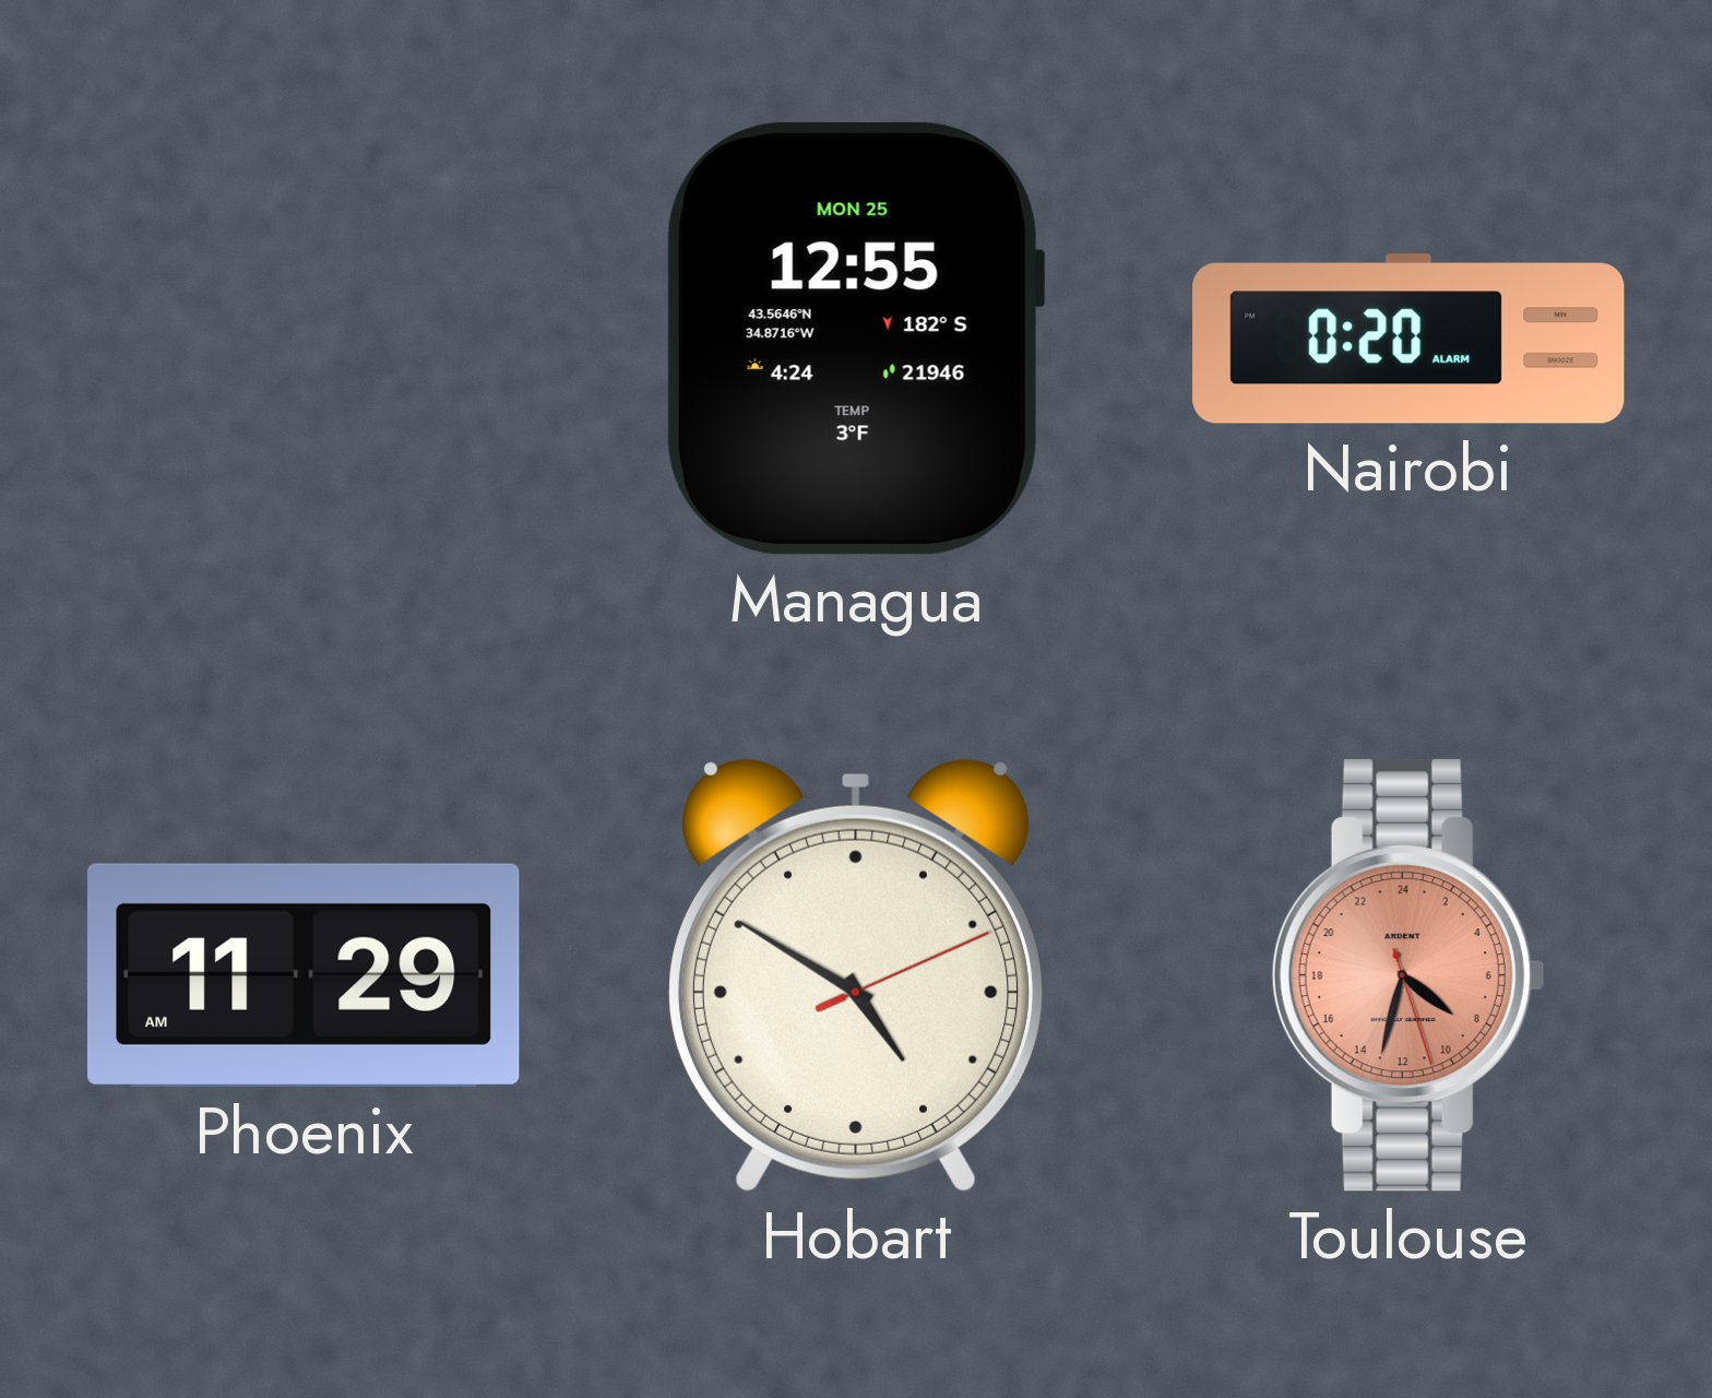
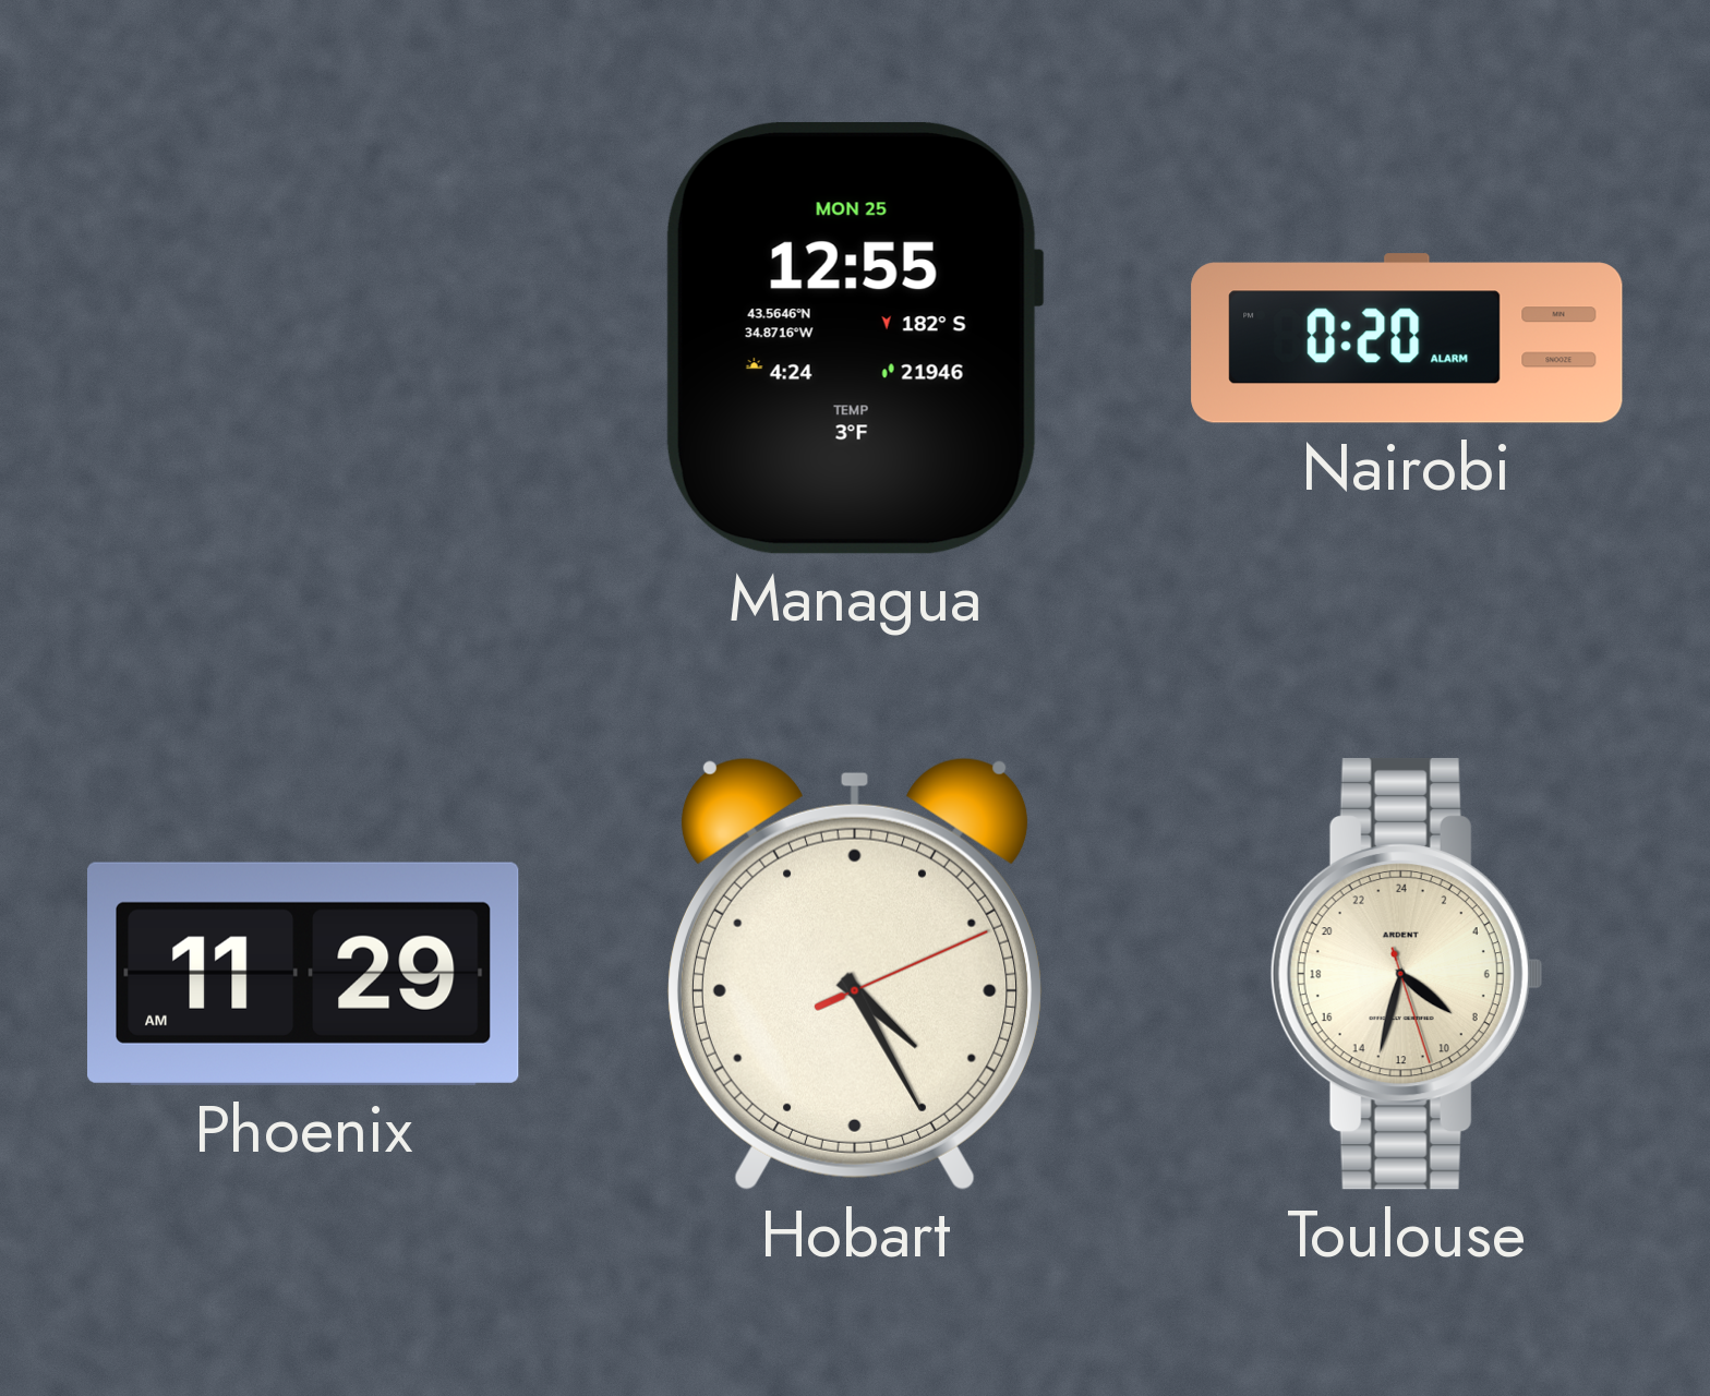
Hobart: 4:50 -> 4:25 (855, 974)
Toulouse dial: salmon -> cream (1407, 974)
